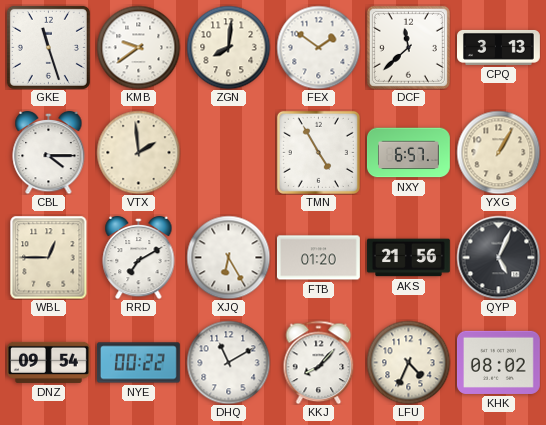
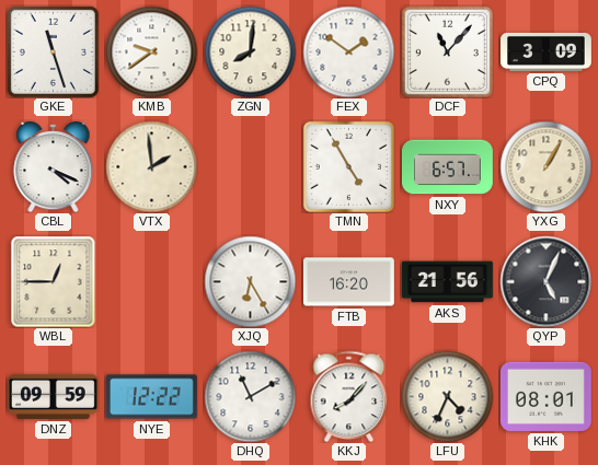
DCF: 11:38 -> 11:07 (447, 51)
CPQ: 3:13 -> 3:09 (547, 51)
CBL: 4:15 -> 4:19 (54, 166)
RRD: 7:10 -> none (139, 257)
FTB: 01:20 -> 16:20 (348, 282)
DNZ: 09:54 -> 09:59 (54, 396)
NYE: 00:22 -> 12:22 (152, 397)
KHK: 08:02 -> 08:01 (545, 396)
